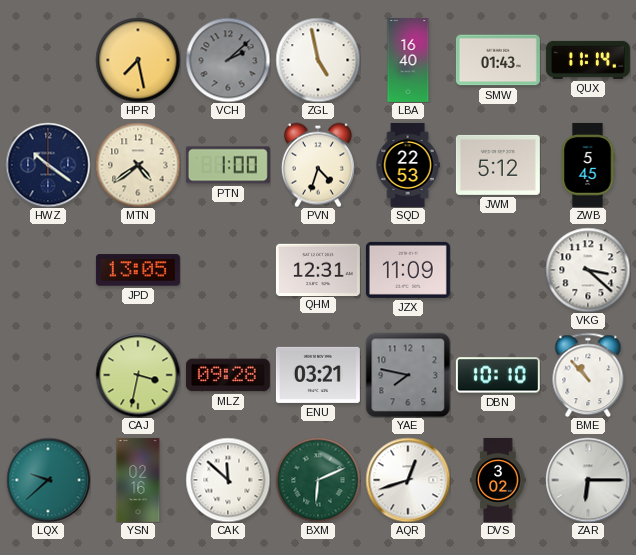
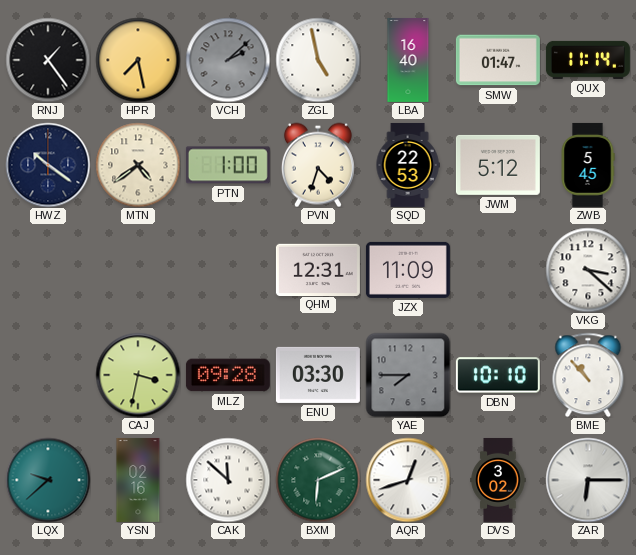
RNJ: none -> 1:24 (48, 60)
SMW: 01:43 -> 01:47 (498, 60)
JPD: 13:05 -> none (138, 270)
ENU: 03:21 -> 03:30 (318, 375)
YAE: 7:47 -> 7:45 (408, 375)
